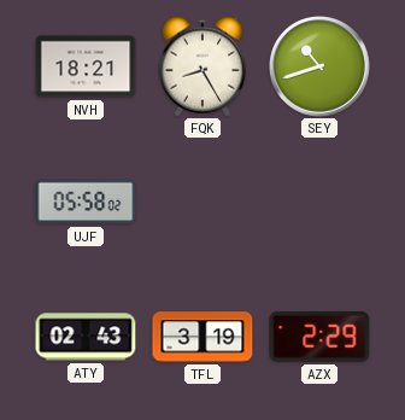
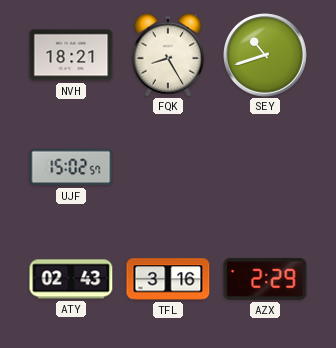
UJF: 05:58 -> 15:02 (71, 167)
TFL: 3:19 -> 3:16 (168, 279)
